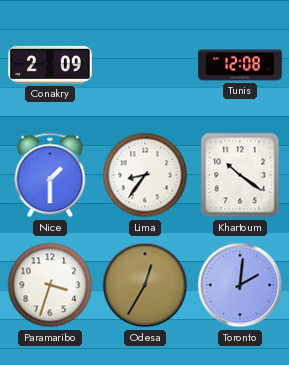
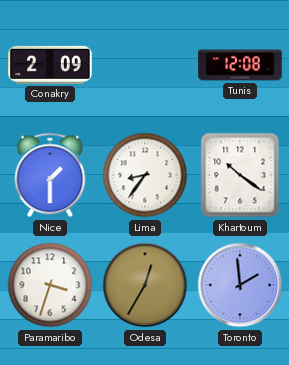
Toronto: 2:01 -> 1:59 (240, 285)
